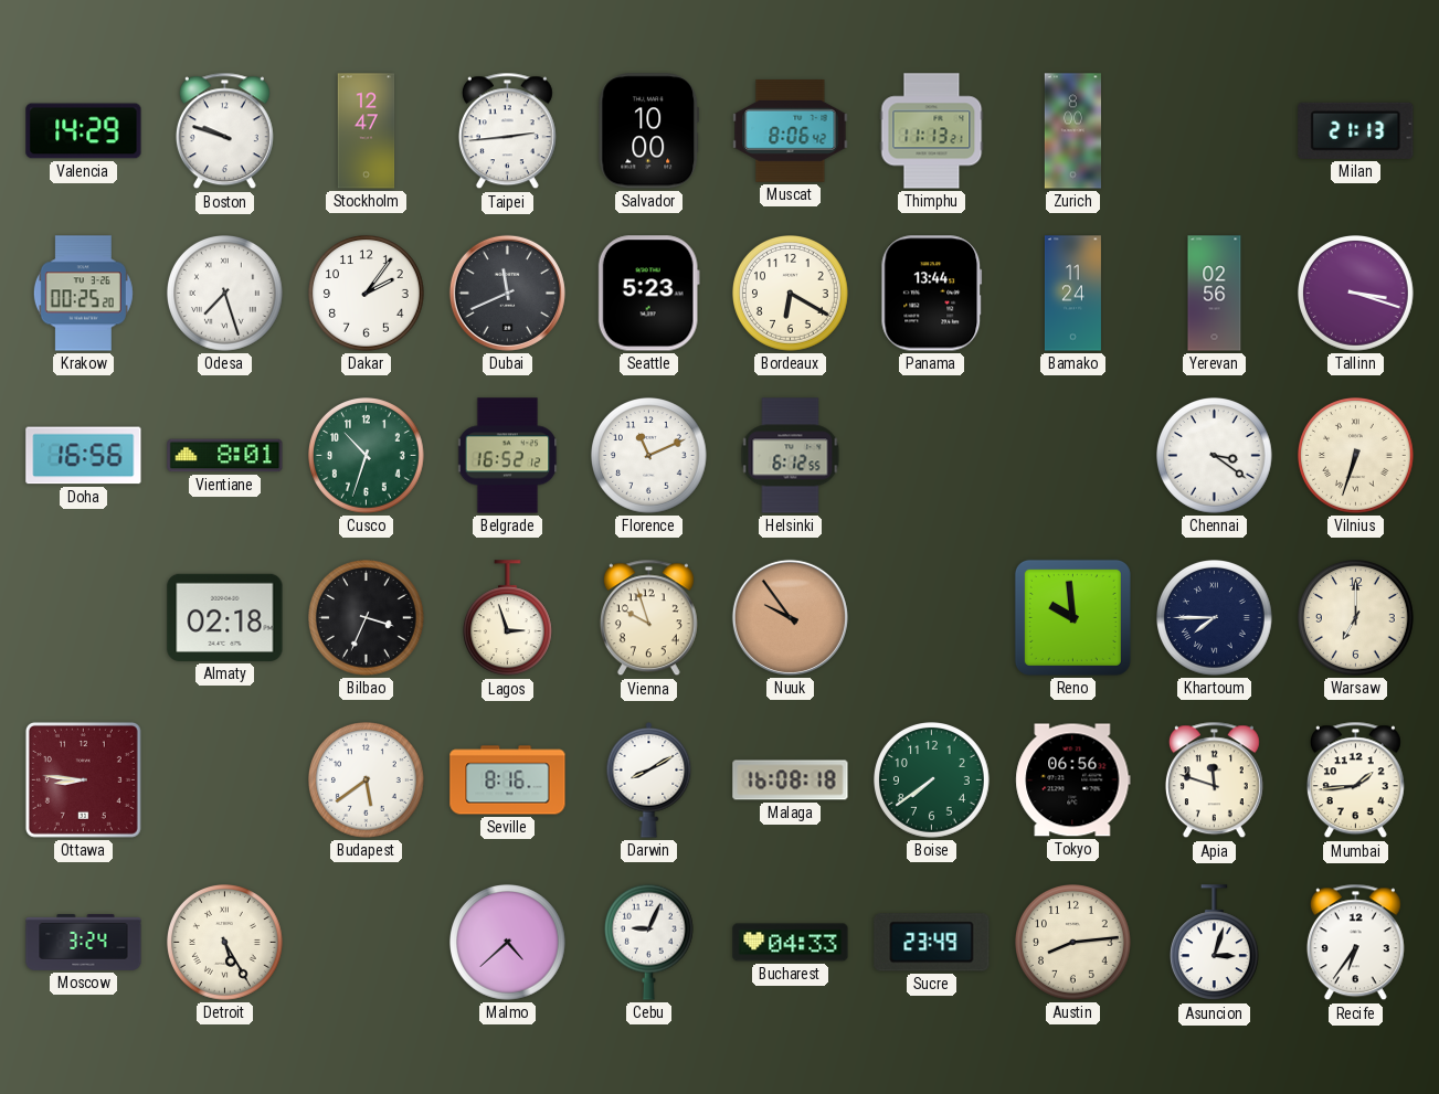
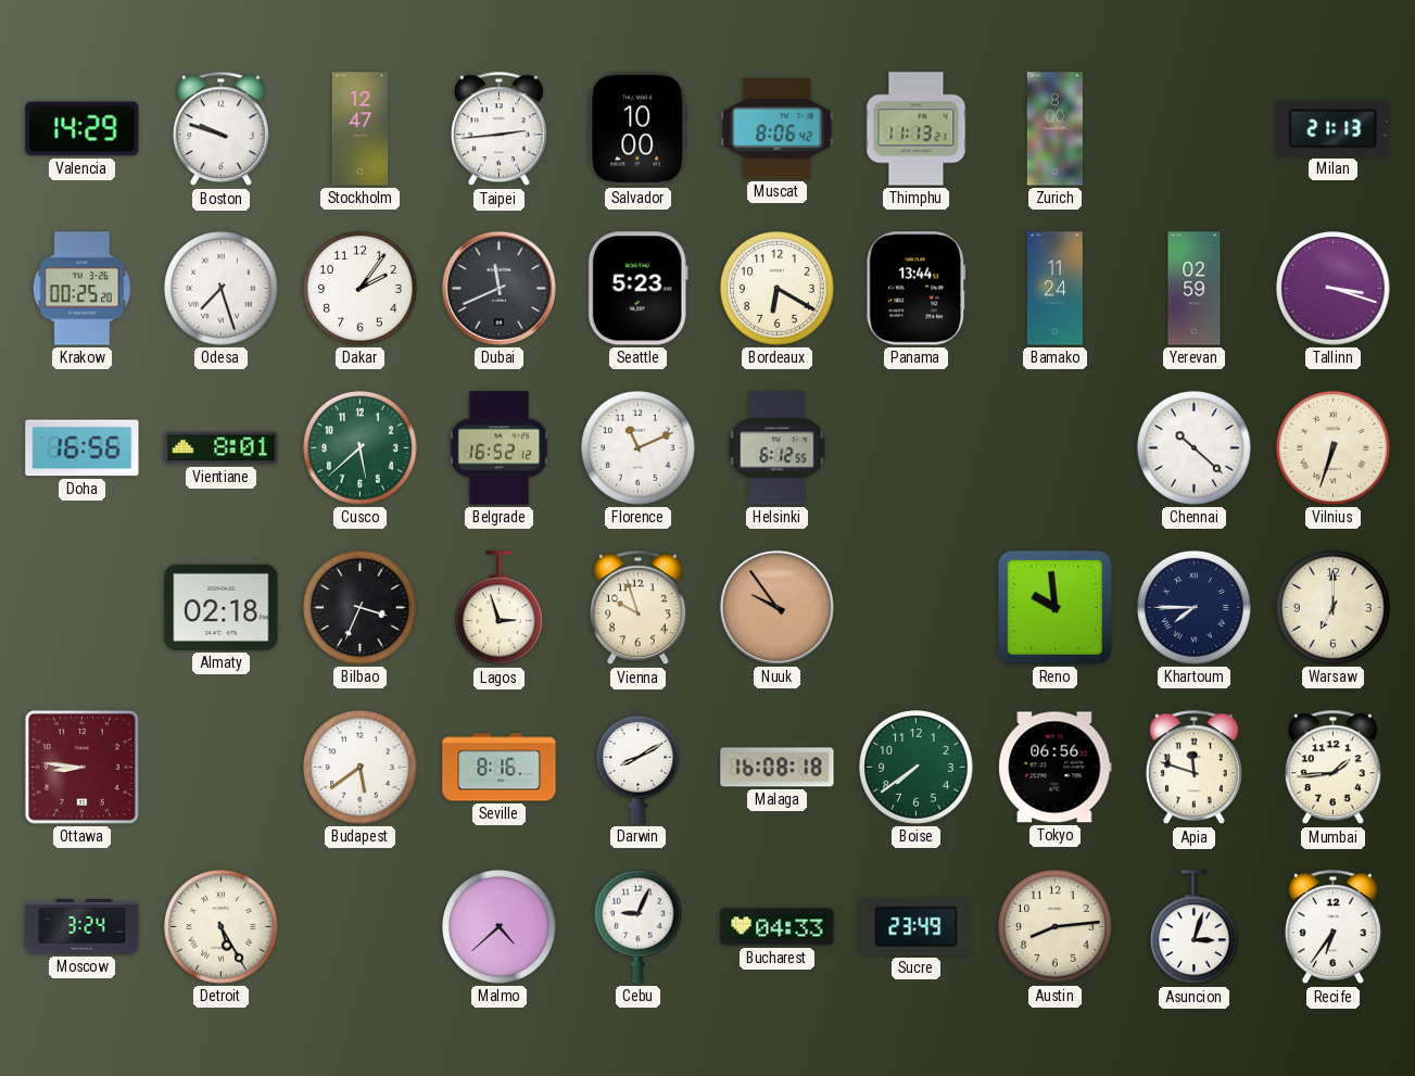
Yerevan: 02:56 -> 02:59 (1195, 289)
Cusco: 10:33 -> 5:38 (361, 448)
Chennai: 3:21 -> 10:22 (1195, 448)
